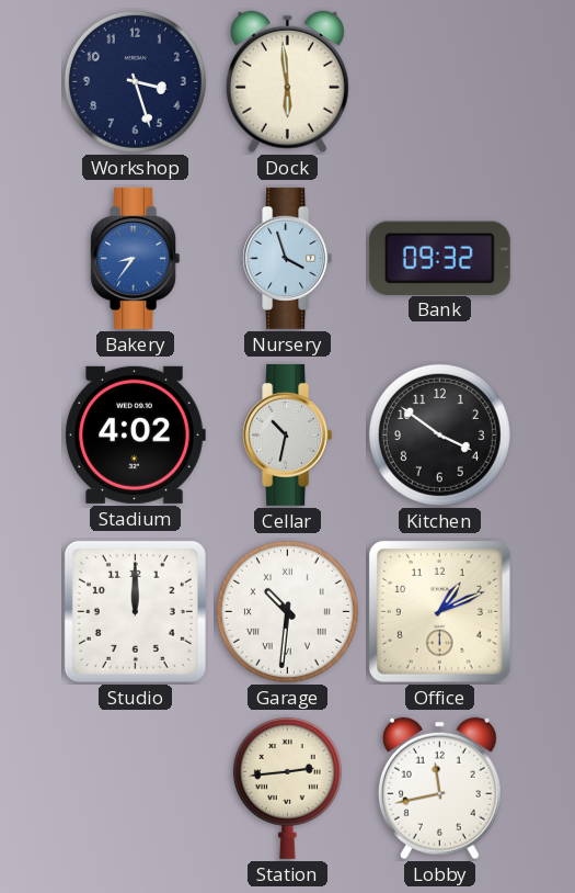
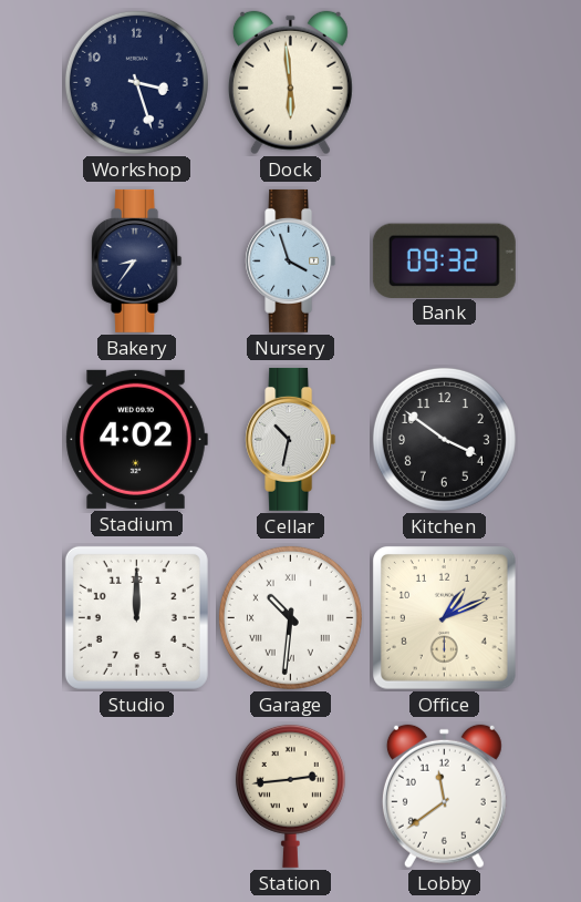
Bakery dial: blue -> navy (137, 260)
Lobby: 11:43 -> 11:39 (444, 797)
